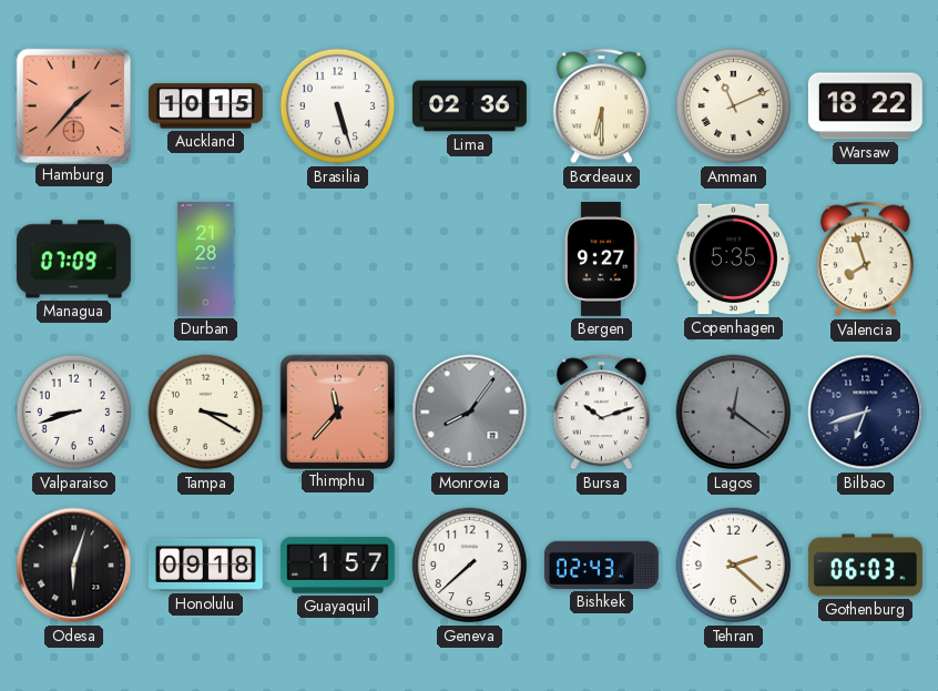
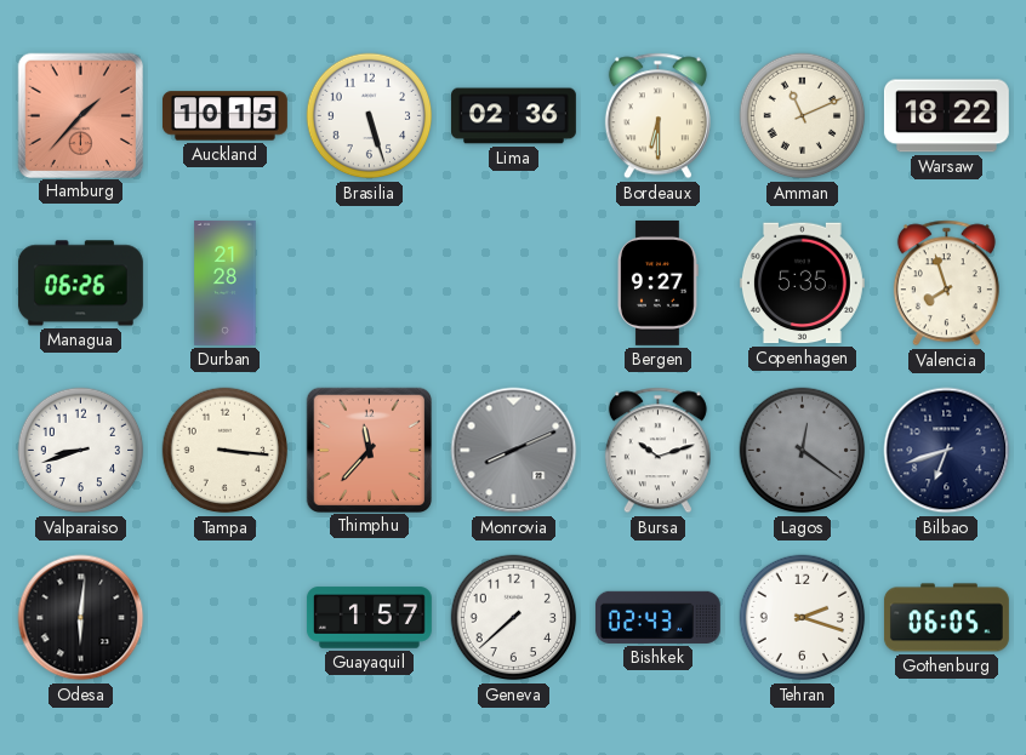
Managua: 07:09 -> 06:26 (80, 284)
Tampa: 3:20 -> 3:16 (226, 451)
Monrovia: 8:06 -> 8:11 (514, 451)
Odesa: 6:03 -> 6:01 (81, 618)
Honolulu: 09:18 -> none (205, 565)
Tehran: 2:22 -> 2:18 (803, 618)
Gothenburg: 06:03 -> 06:05 (946, 618)
